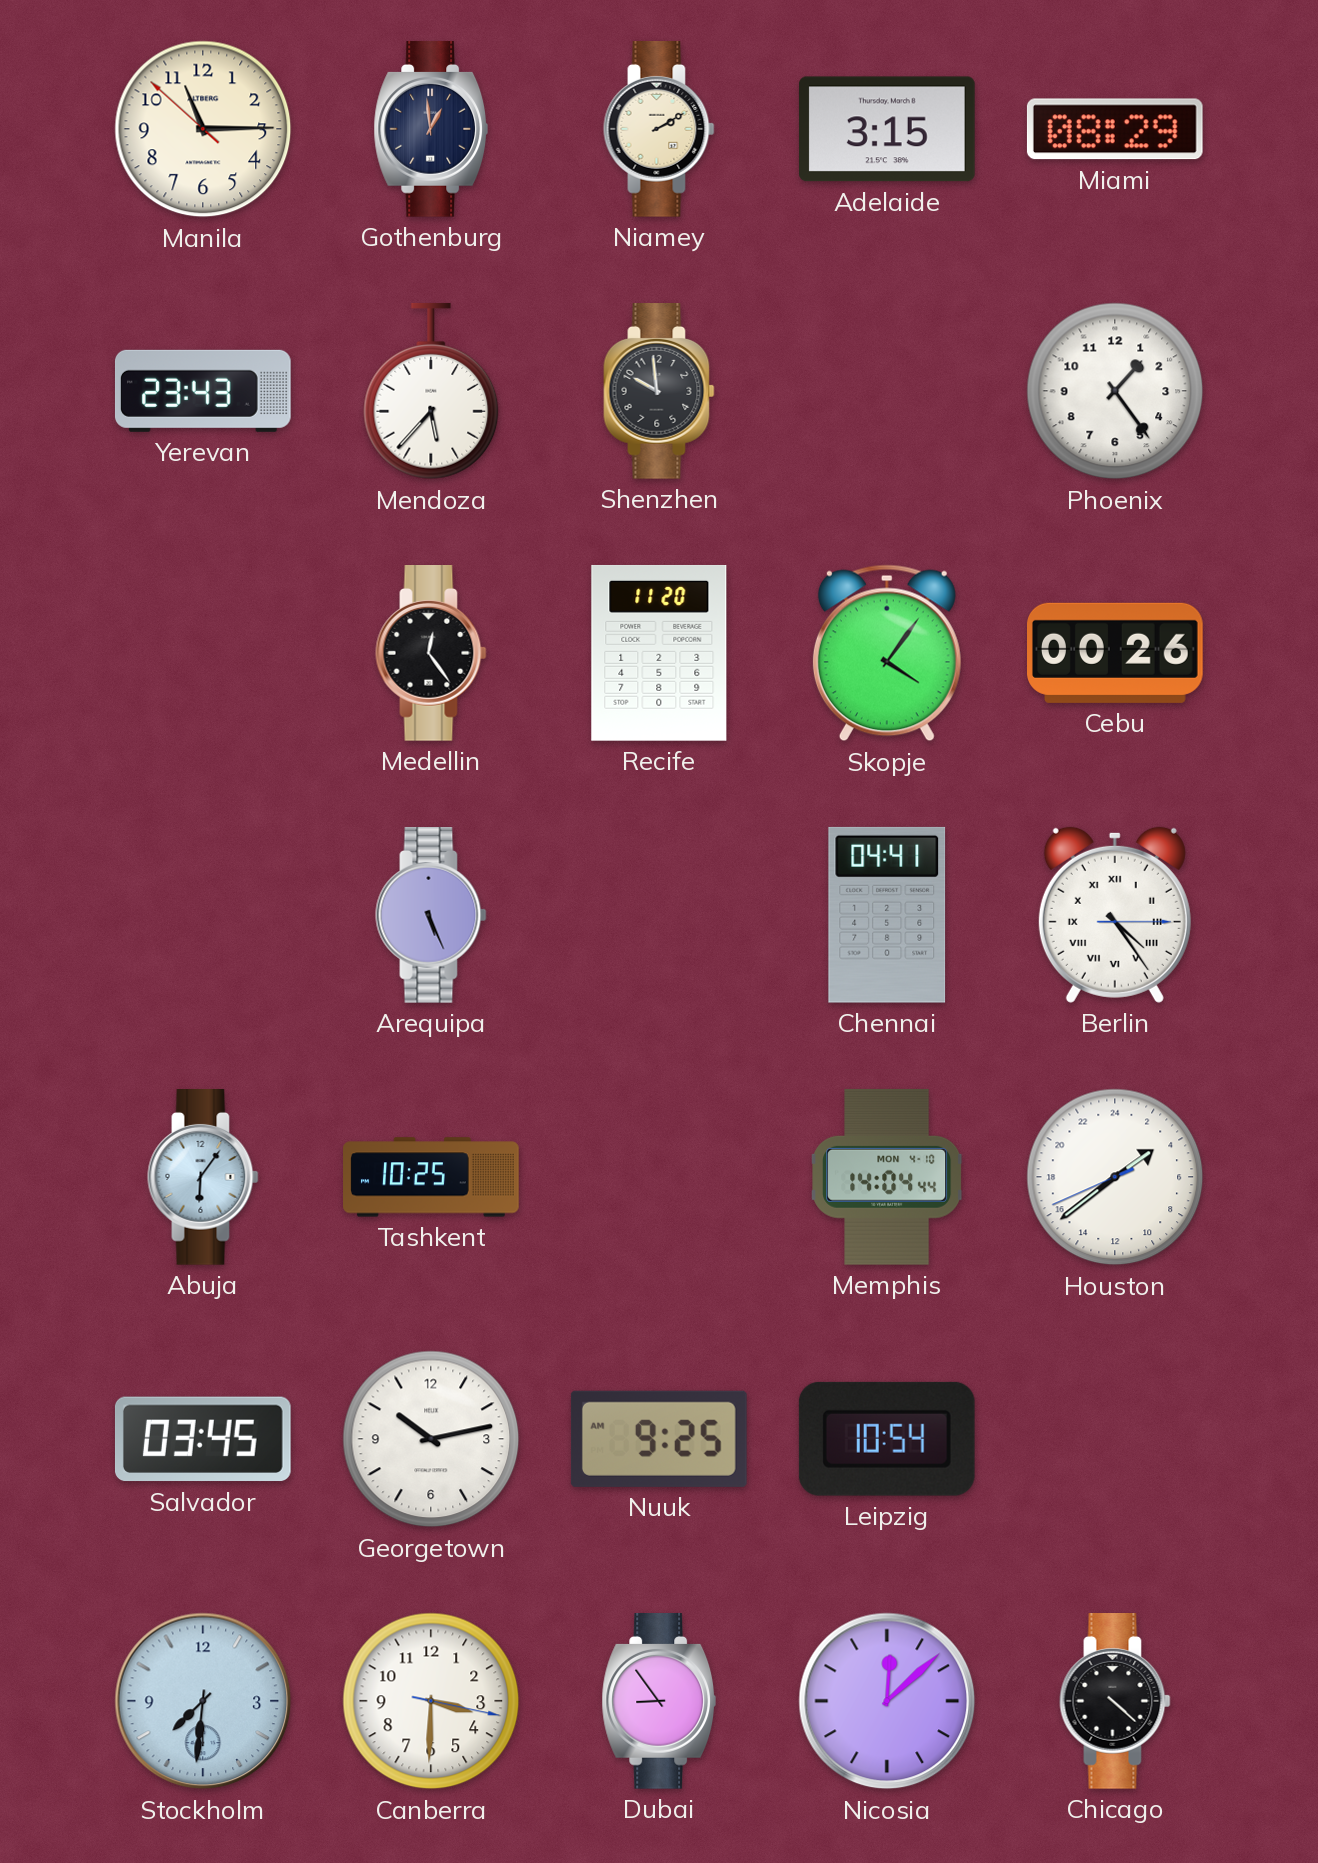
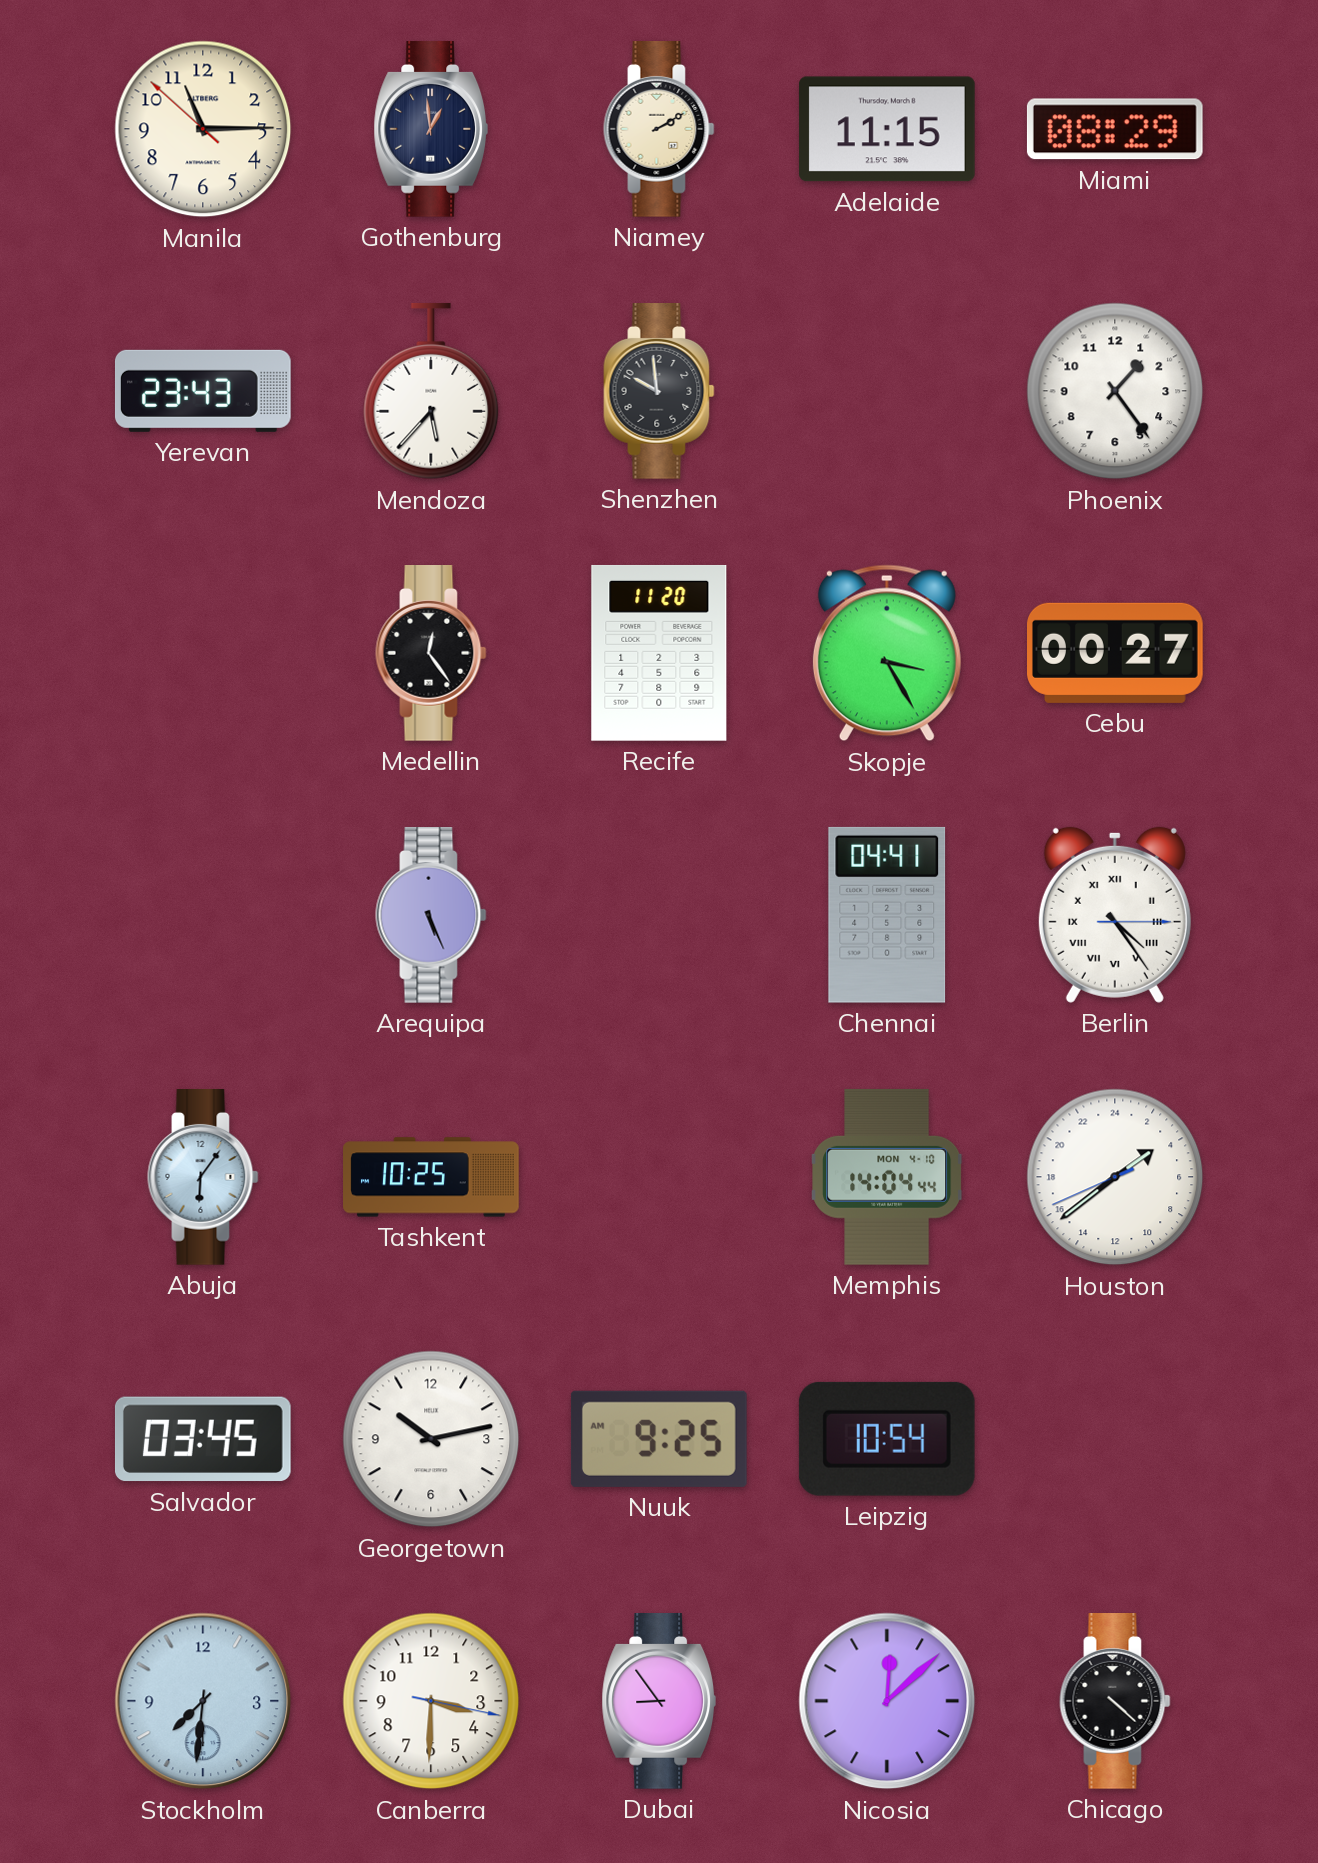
Adelaide: 3:15 -> 11:15 (887, 129)
Skopje: 4:06 -> 3:25 (887, 653)
Cebu: 00:26 -> 00:27 (1116, 653)
